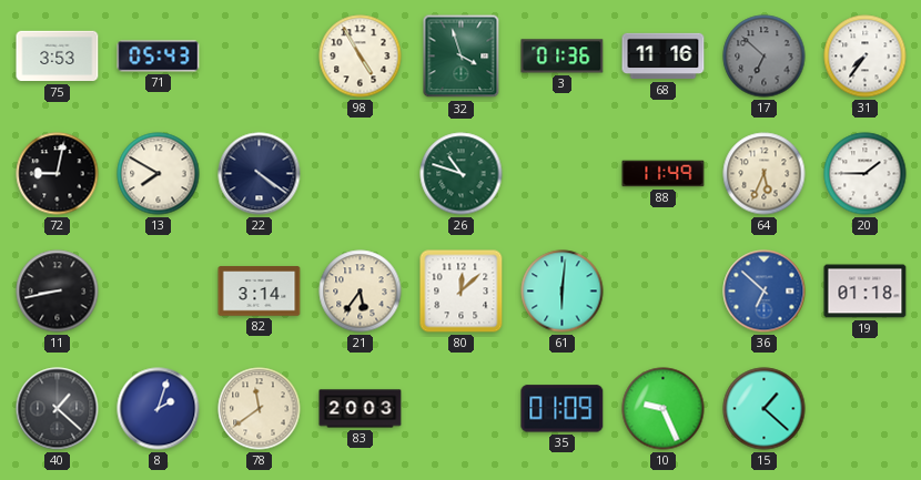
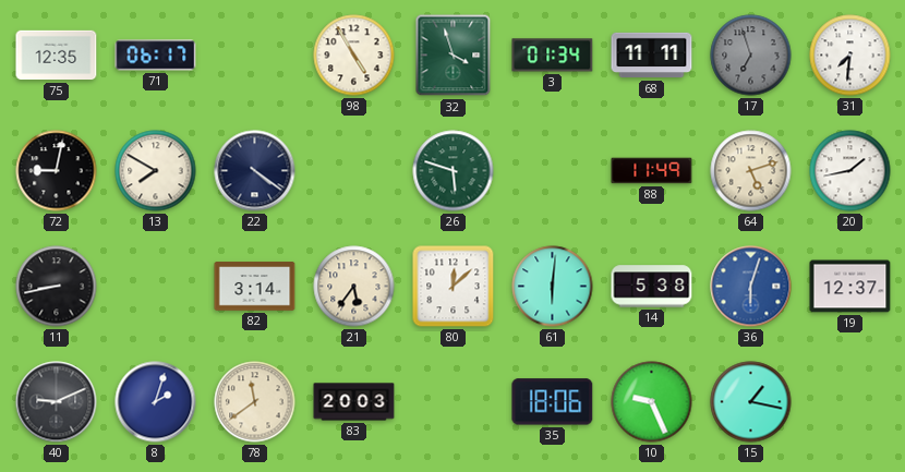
75: 3:53 -> 12:35 (57, 56)
71: 05:43 -> 06:17 (156, 56)
3: 01:36 -> 01:34 (553, 56)
68: 11:16 -> 11:11 (652, 56)
17: 6:52 -> 6:57 (751, 56)
31: 7:36 -> 7:31 (850, 56)
26: 10:48 -> 5:48 (454, 171)
64: 5:34 -> 5:12 (751, 171)
20: 1:45 -> 1:43 (850, 171)
14: none -> 5:38 (652, 287)
36: 6:52 -> 6:03 (751, 287)
19: 01:18 -> 12:37 (850, 287)
40: 1:22 -> 9:11 (57, 402)
35: 01:09 -> 18:06 (553, 402)
15: 1:22 -> 1:17 (751, 402)
